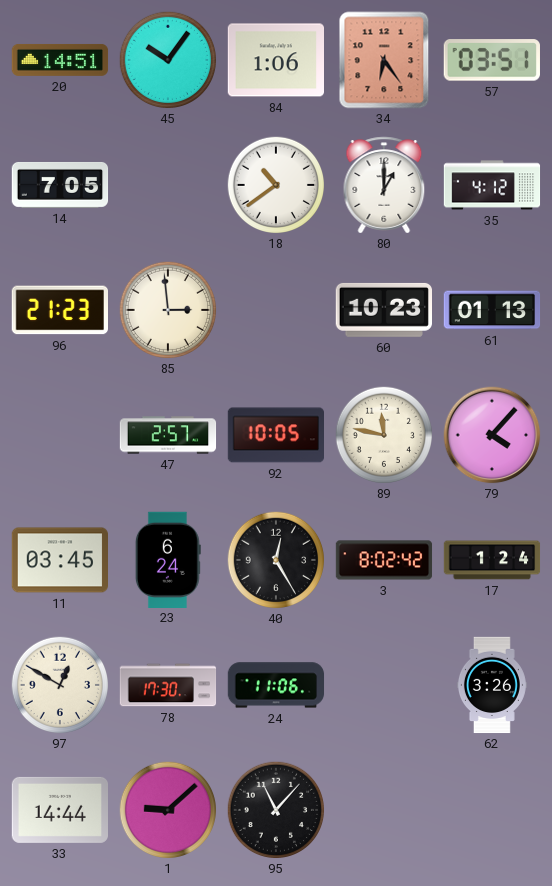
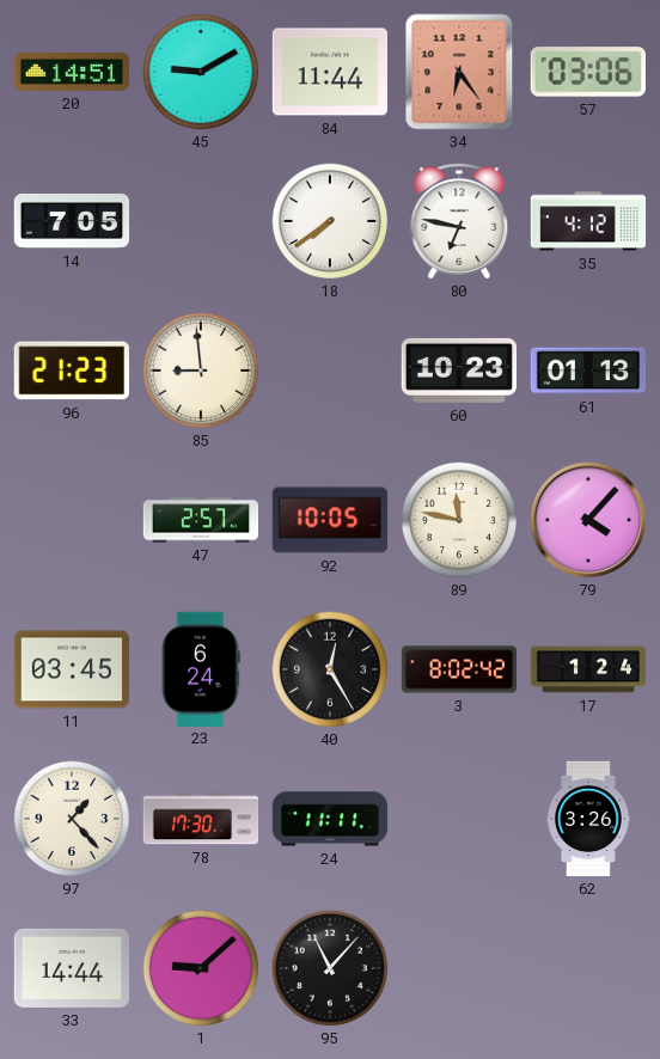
45: 10:06 -> 9:10 (200, 71)
84: 1:06 -> 11:44 (329, 72)
57: 03:51 -> 03:06 (588, 72)
18: 10:39 -> 7:39 (329, 220)
80: 1:00 -> 6:47 (459, 221)
85: 2:59 -> 8:59 (200, 369)
97: 12:50 -> 1:23 (71, 818)
24: 11:06 -> 11:11 (330, 819)
